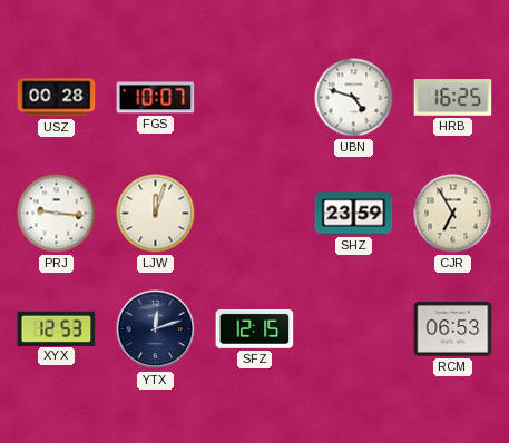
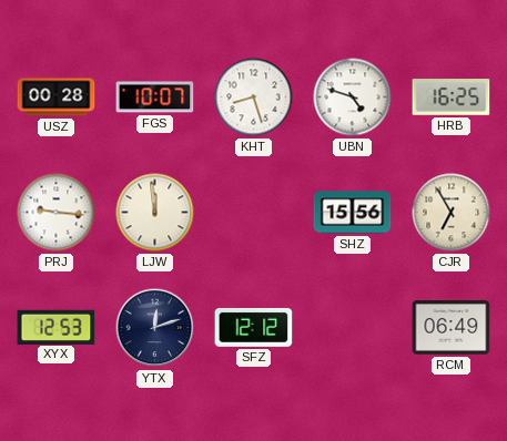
KHT: none -> 8:27 (254, 98)
LJW: 12:03 -> 11:59 (155, 213)
SHZ: 23:59 -> 15:56 (353, 213)
SFZ: 12:15 -> 12:12 (254, 327)
RCM: 06:53 -> 06:49 (452, 328)
